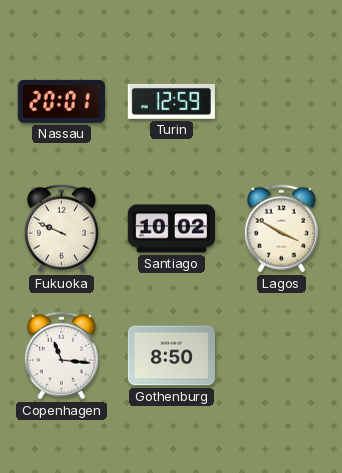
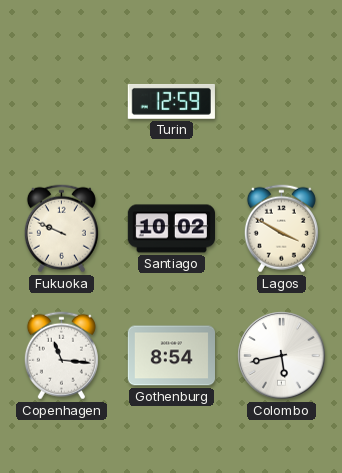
Nassau: 20:01 -> none (61, 101)
Gothenburg: 8:50 -> 8:54 (171, 356)
Colombo: none -> 5:43 (282, 356)
